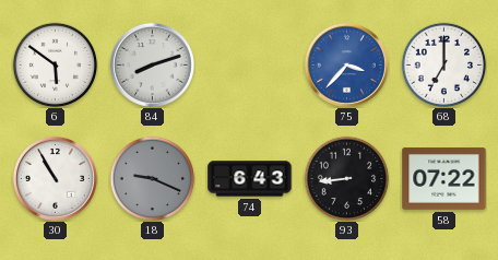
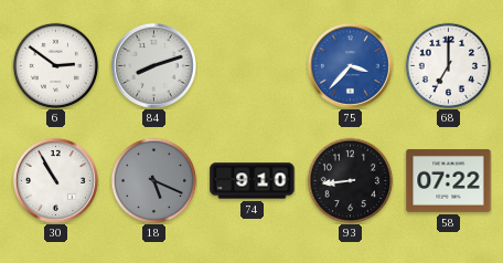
6: 5:51 -> 2:51 (55, 65)
18: 9:19 -> 5:19 (153, 180)
74: 6:43 -> 9:10 (253, 181)
